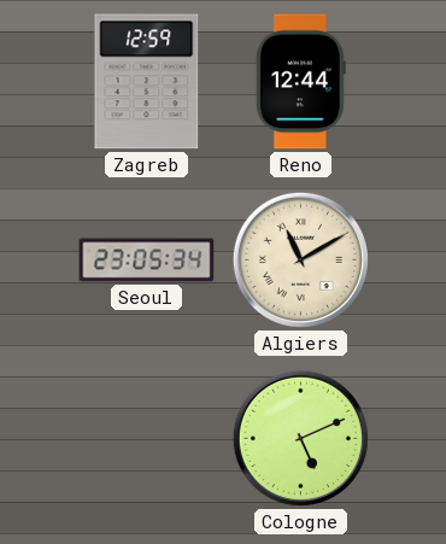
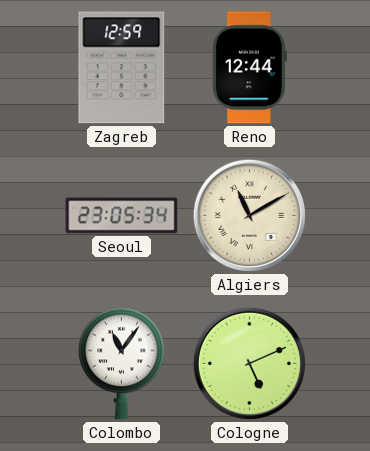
Colombo: none -> 11:06 (122, 363)
